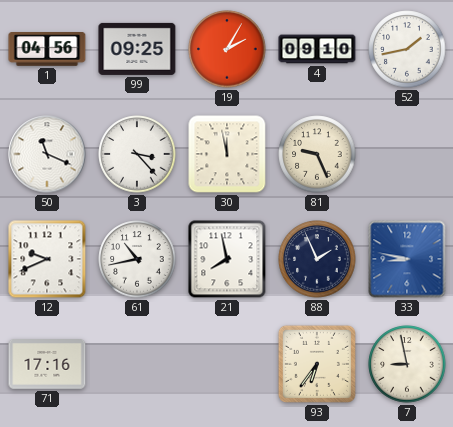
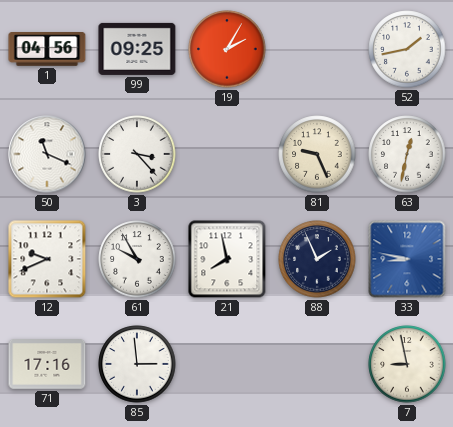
4: 09:10 -> none (317, 49)
30: 11:58 -> none (227, 154)
63: none -> 12:32 (407, 154)
61: 10:43 -> 9:55 (137, 259)
85: none -> 2:59 (137, 364)
93: 6:36 -> none (317, 364)
